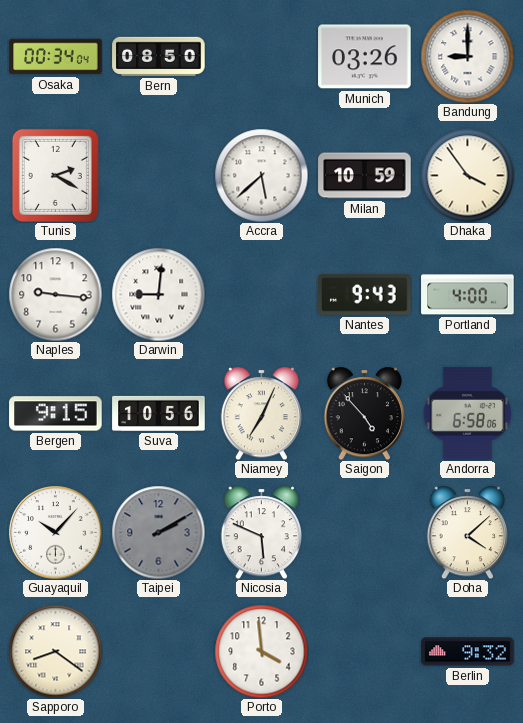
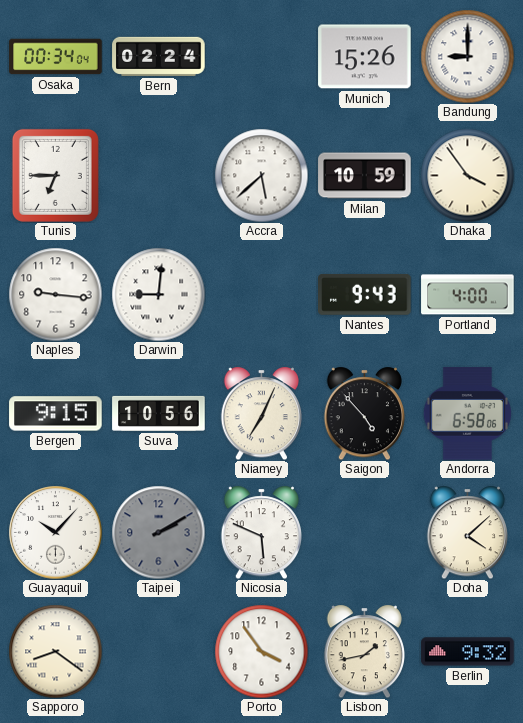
Bern: 08:50 -> 02:24 (159, 56)
Munich: 03:26 -> 15:26 (365, 57)
Tunis: 2:20 -> 6:45 (55, 175)
Porto: 3:59 -> 3:54 (261, 651)
Lisbon: none -> 1:43 (364, 651)
